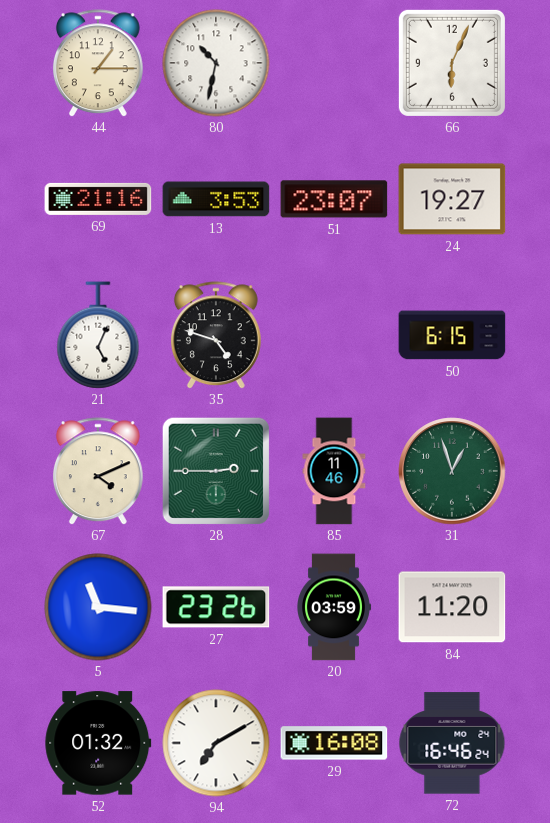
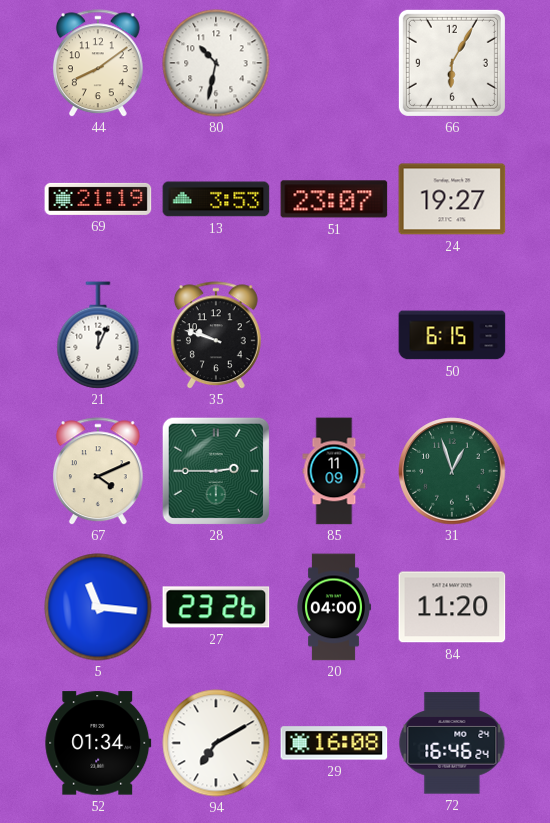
44: 1:15 -> 8:09 (98, 63)
66: 6:04 -> 6:05 (452, 63)
69: 21:16 -> 21:19 (98, 199)
21: 5:04 -> 12:04 (98, 335)
35: 4:48 -> 9:48 (216, 335)
85: 11:46 -> 11:09 (334, 471)
20: 03:59 -> 04:00 (334, 607)
52: 01:32 -> 01:34 (98, 743)
